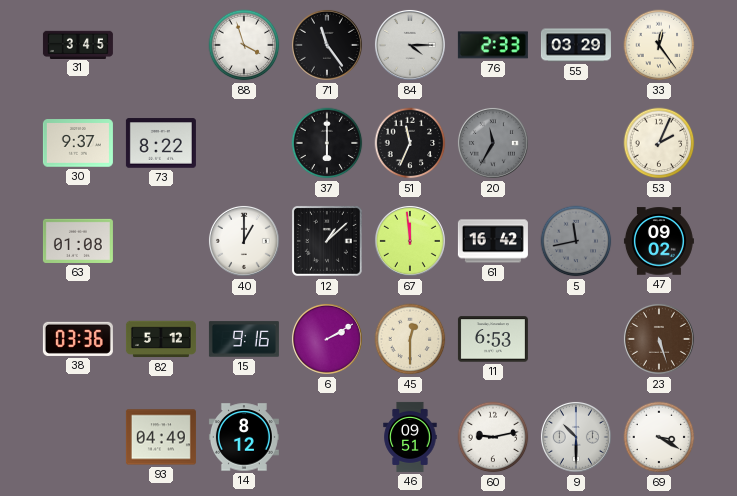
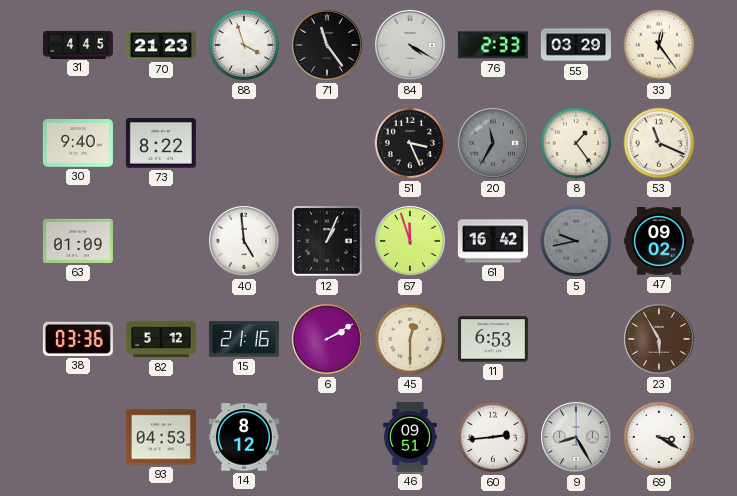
31: 3:45 -> 4:45 (78, 44)
70: none -> 21:23 (161, 45)
84: 4:15 -> 4:20 (410, 45)
30: 9:37 -> 9:40 (78, 143)
37: 6:00 -> none (327, 143)
51: 11:34 -> 3:26 (410, 143)
8: none -> 1:24 (576, 143)
53: 2:04 -> 11:19 (659, 143)
63: 01:08 -> 01:09 (78, 241)
40: 1:00 -> 4:59 (244, 241)
12: 1:08 -> 1:04 (327, 241)
67: 11:59 -> 11:57 (410, 241)
5: 11:43 -> 9:43 (576, 241)
15: 9:16 -> 21:16 (244, 339)
23: 5:27 -> 5:55 (659, 339)
93: 04:49 -> 04:53 (161, 437)
60: 9:13 -> 2:44 (493, 437)
9: 10:30 -> 8:25 (576, 437)
